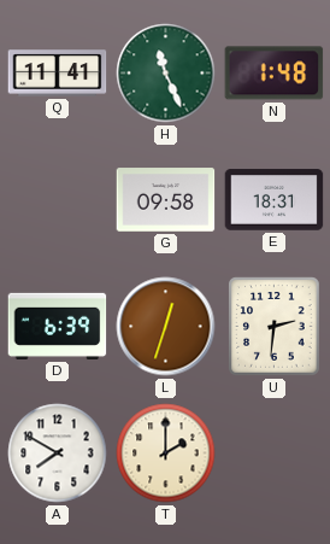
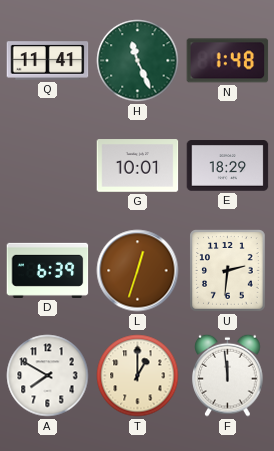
G: 09:58 -> 10:01 (138, 166)
E: 18:31 -> 18:29 (228, 166)
T: 2:00 -> 1:00 (138, 376)
F: none -> 11:59 (228, 375)
